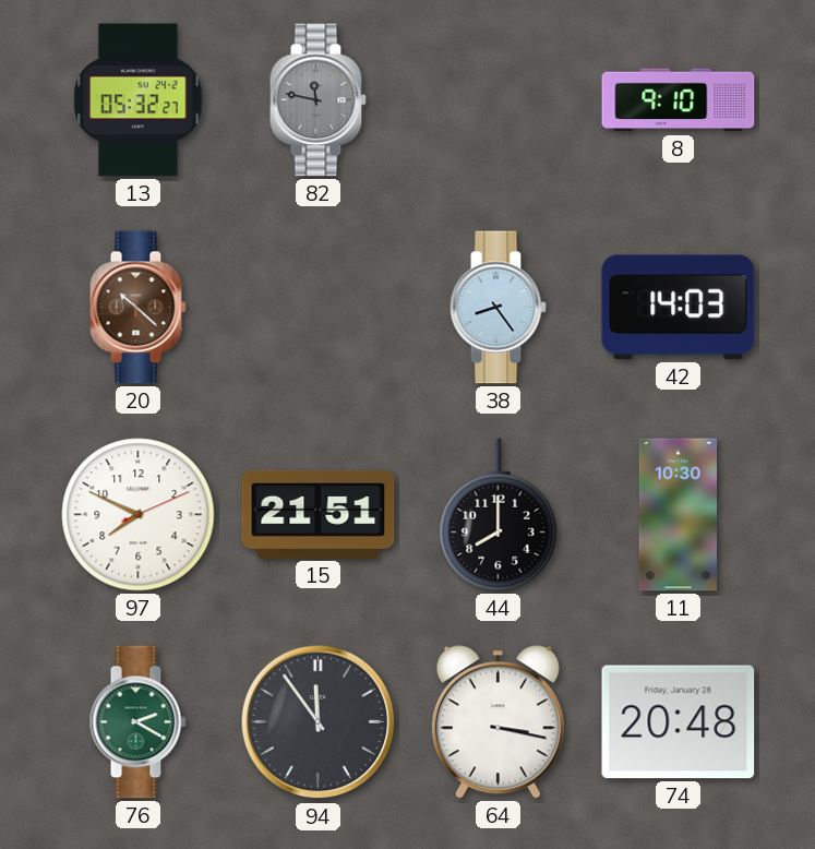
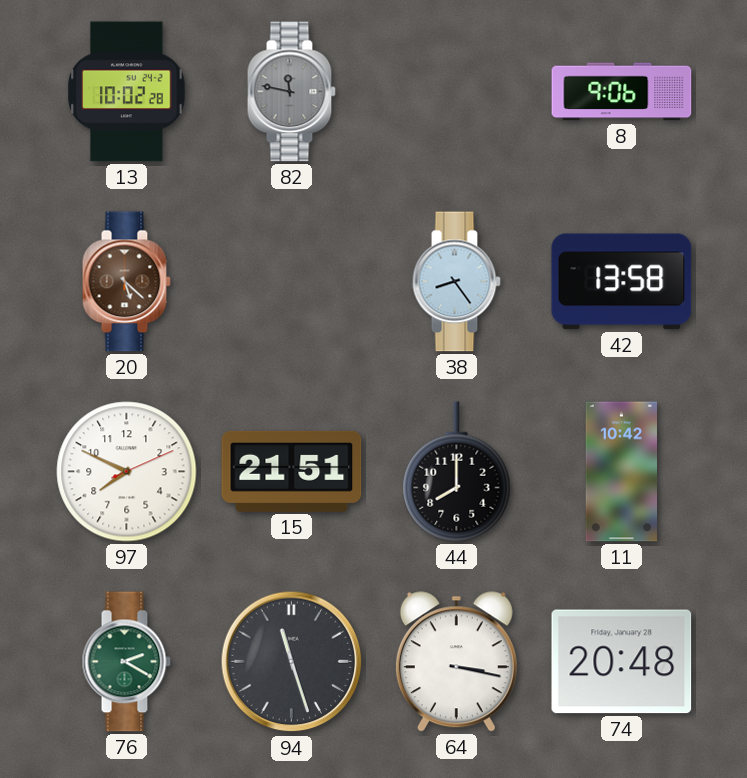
13: 05:32 -> 10:02 (127, 92)
8: 9:10 -> 9:06 (622, 92)
20: 10:22 -> 5:22 (126, 282)
42: 14:03 -> 13:58 (622, 282)
11: 10:30 -> 10:42 (621, 472)
94: 11:54 -> 11:27 (292, 662)
